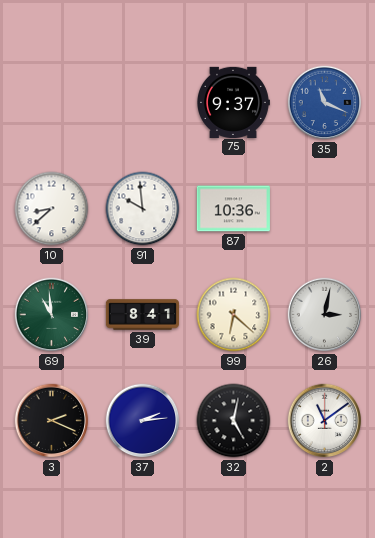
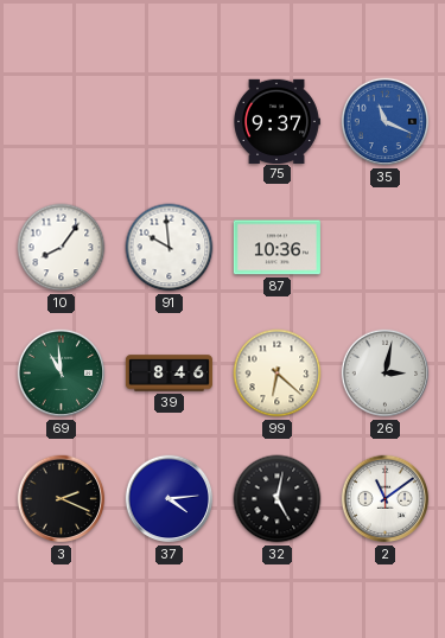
10: 8:38 -> 8:06 (62, 248)
39: 8:41 -> 8:46 (169, 374)
37: 2:14 -> 4:14 (170, 499)
